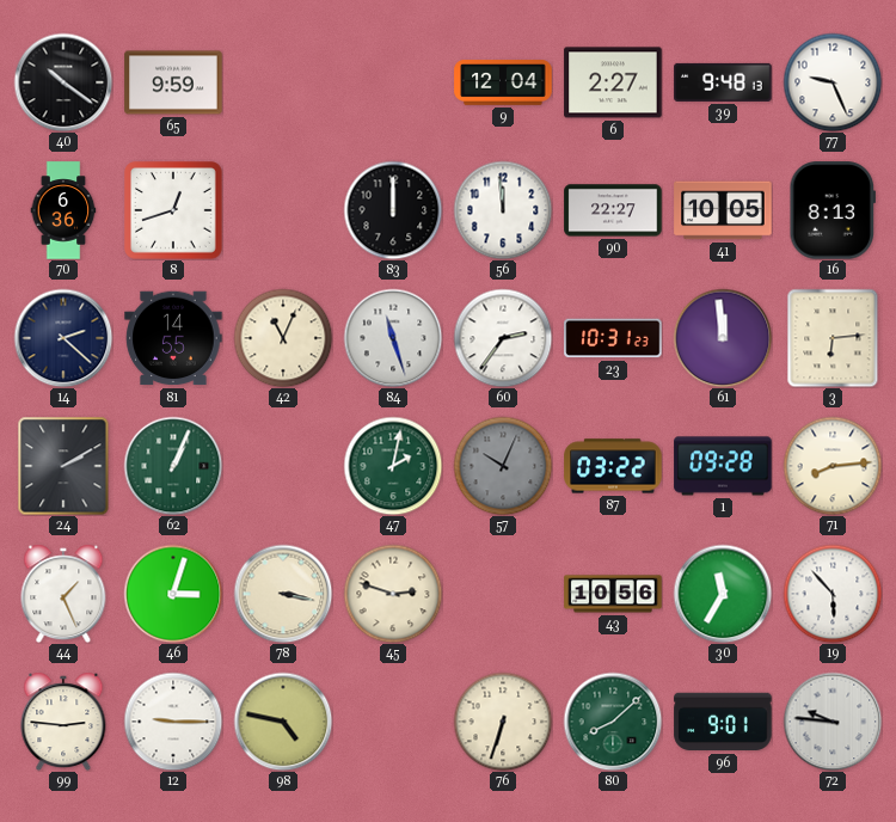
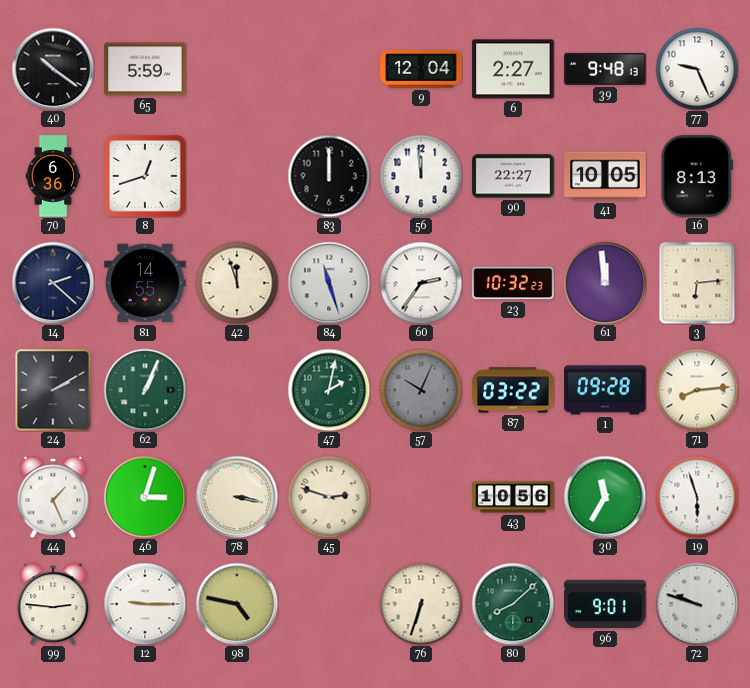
65: 9:59 -> 5:59 (145, 69)
42: 11:04 -> 11:57 (237, 283)
23: 10:31 -> 10:32 (513, 283)
19: 5:53 -> 5:57 (697, 497)
72: 9:46 -> 9:48 (697, 604)
